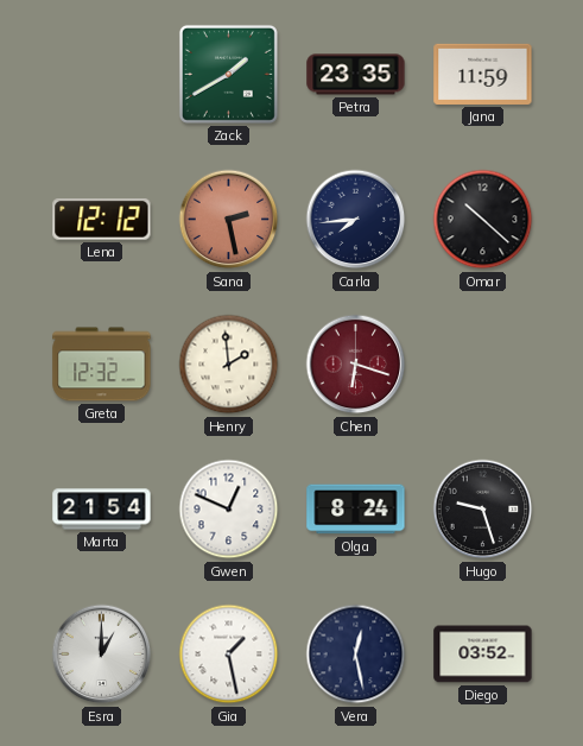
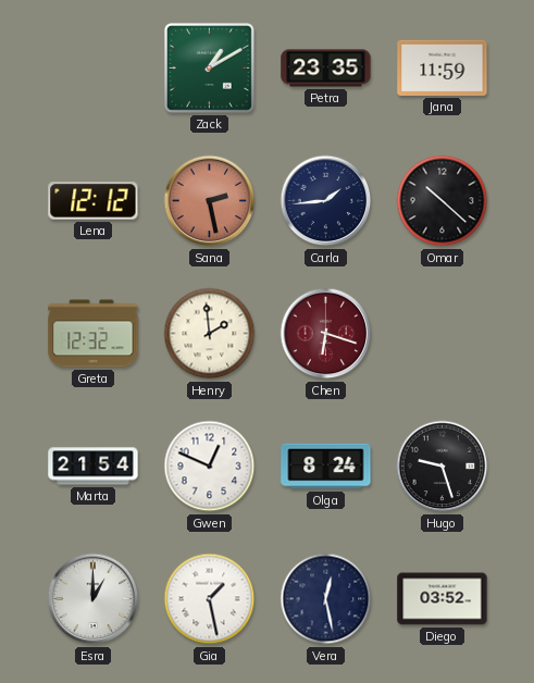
Zack: 1:40 -> 1:10 (209, 67)
Carla: 7:44 -> 1:44 (326, 201)
